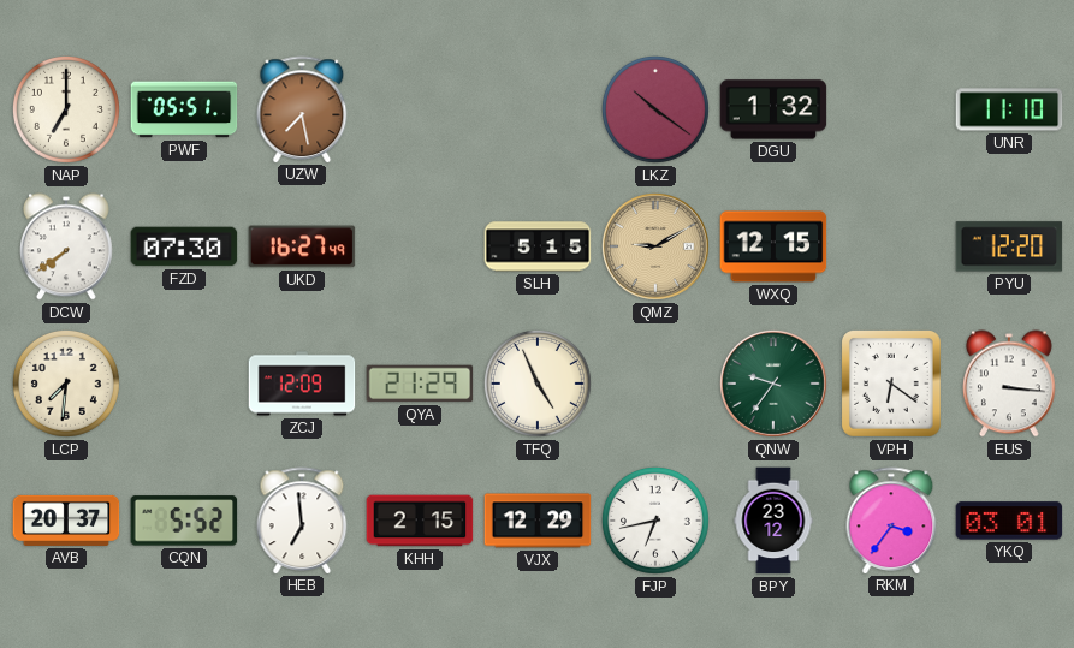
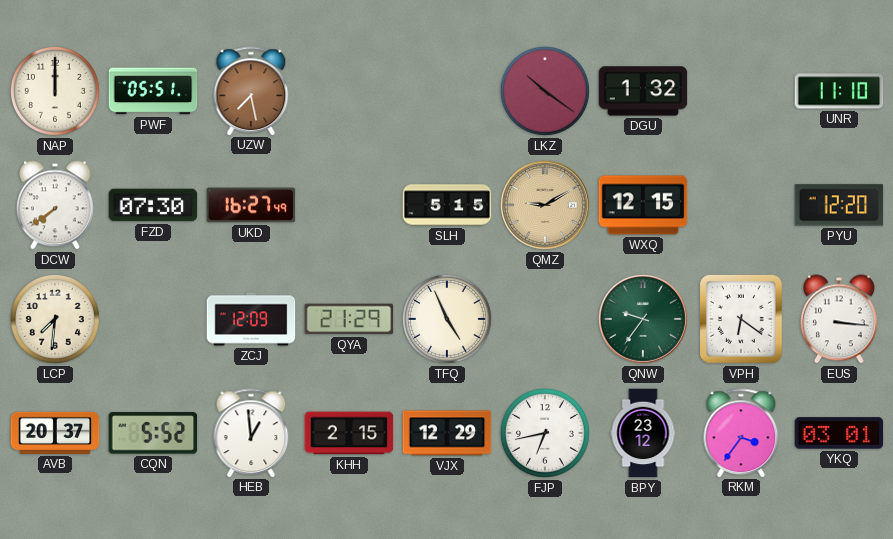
NAP: 7:00 -> 12:00 (55, 91)
HEB: 6:59 -> 12:59 (251, 433)
